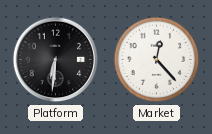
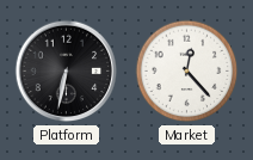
Platform: 6:31 -> 6:32 (67, 72)
